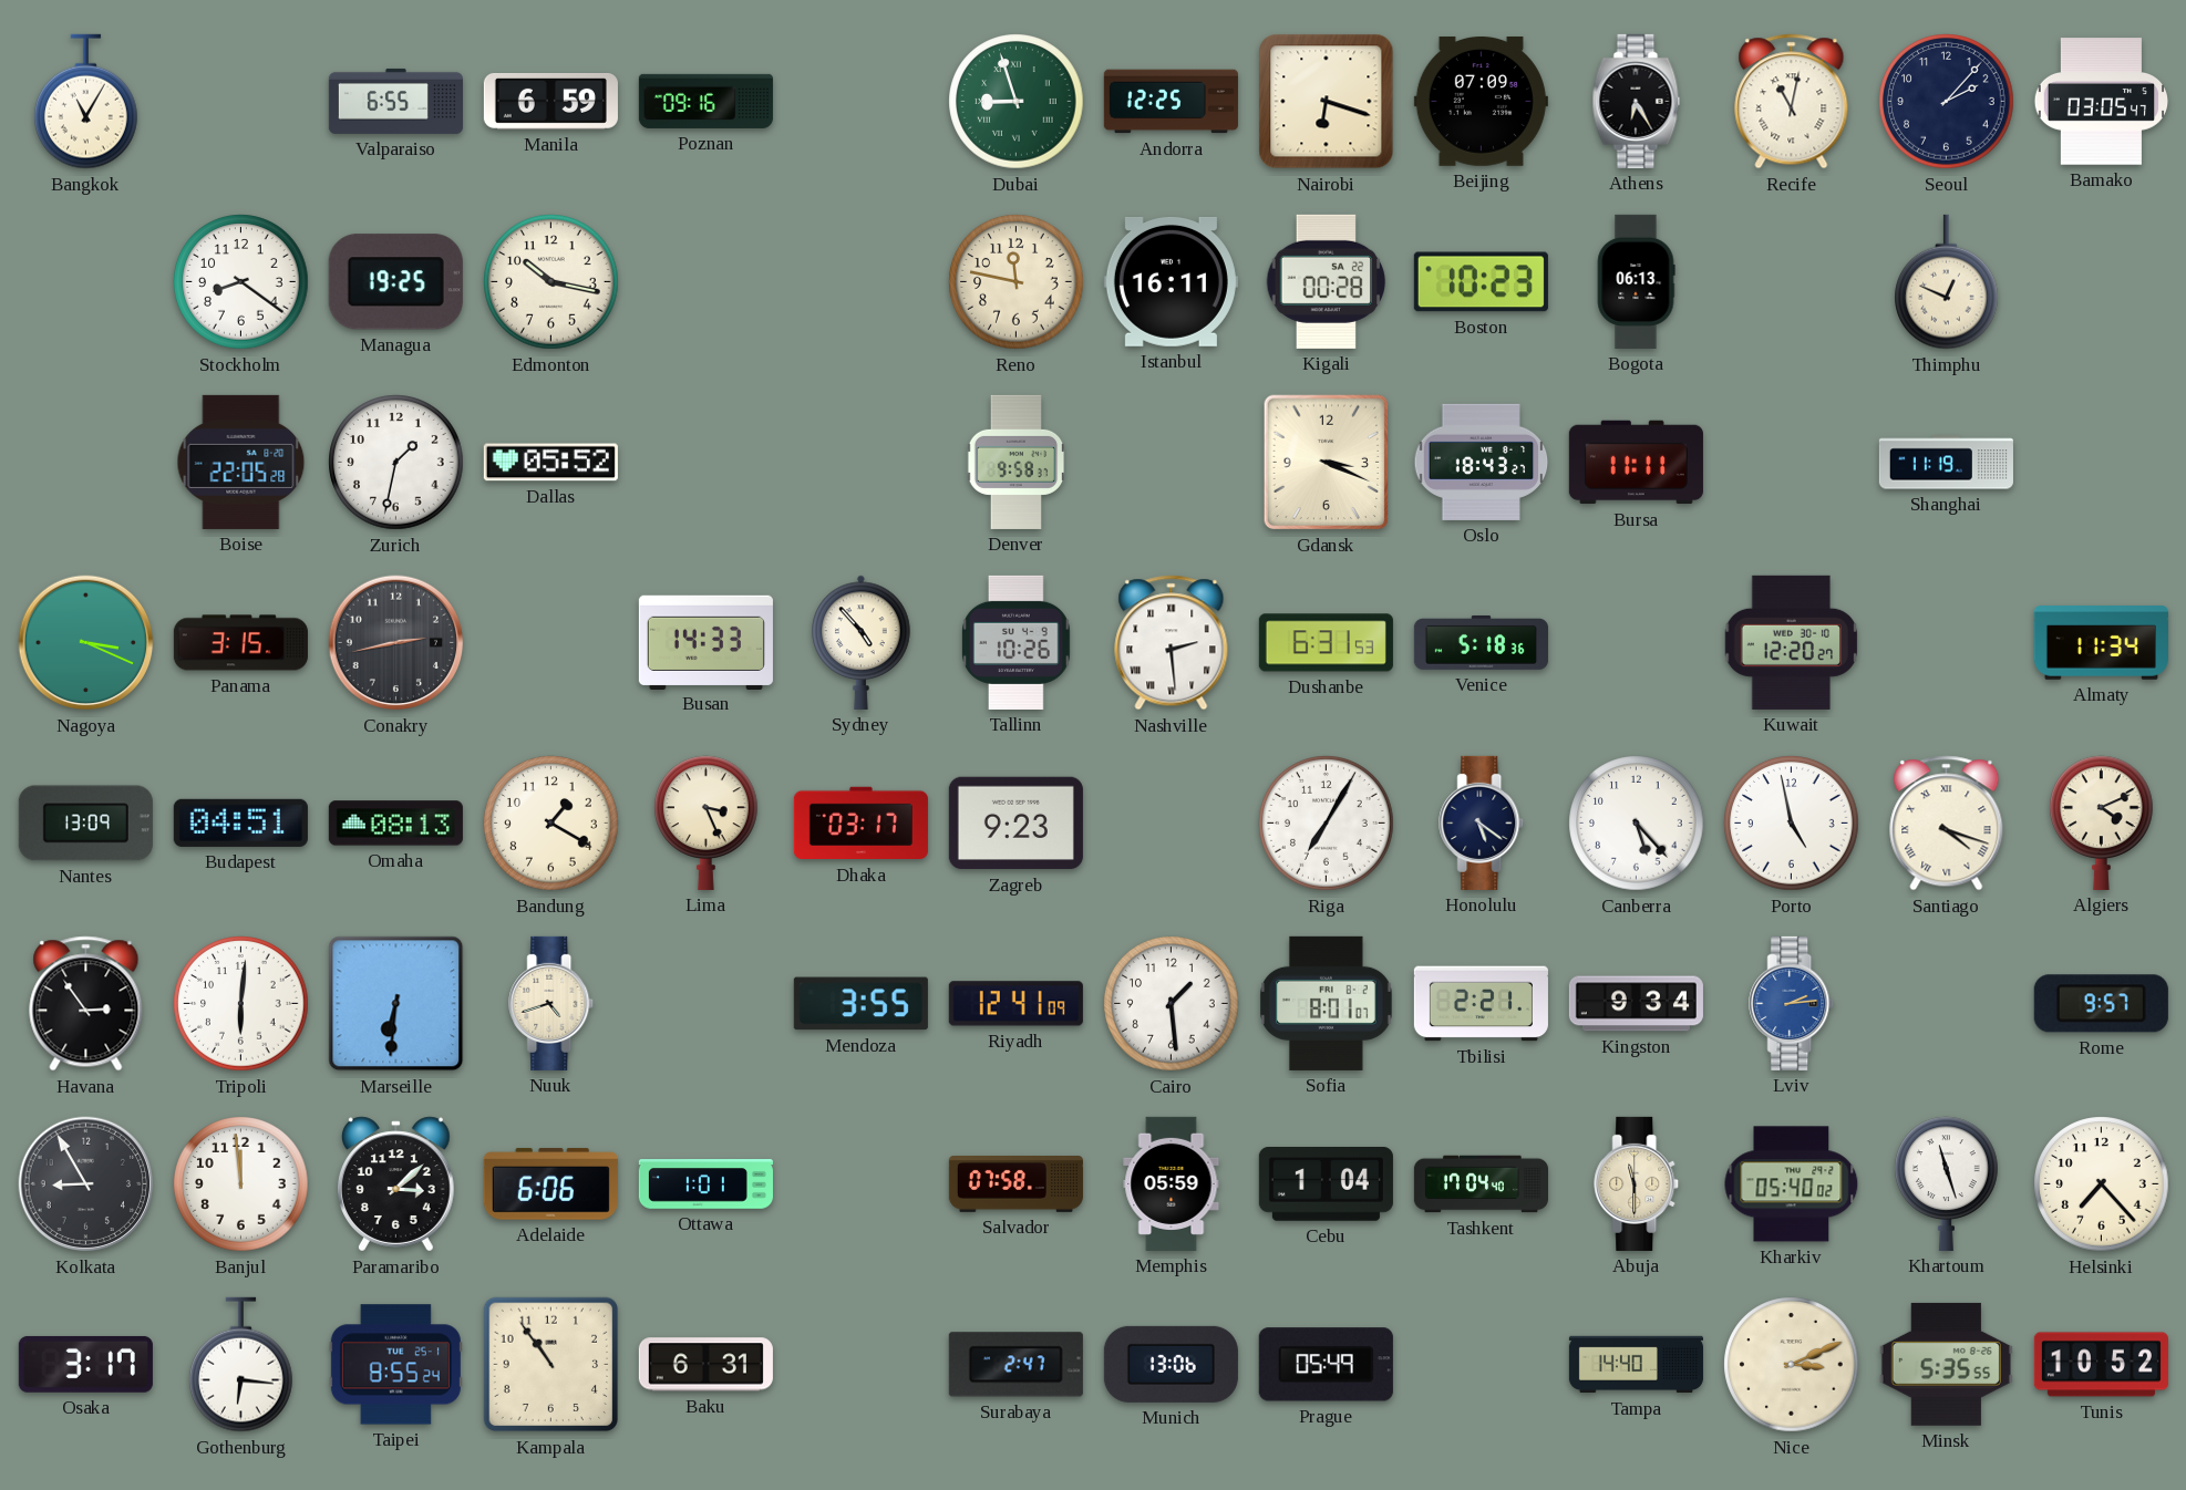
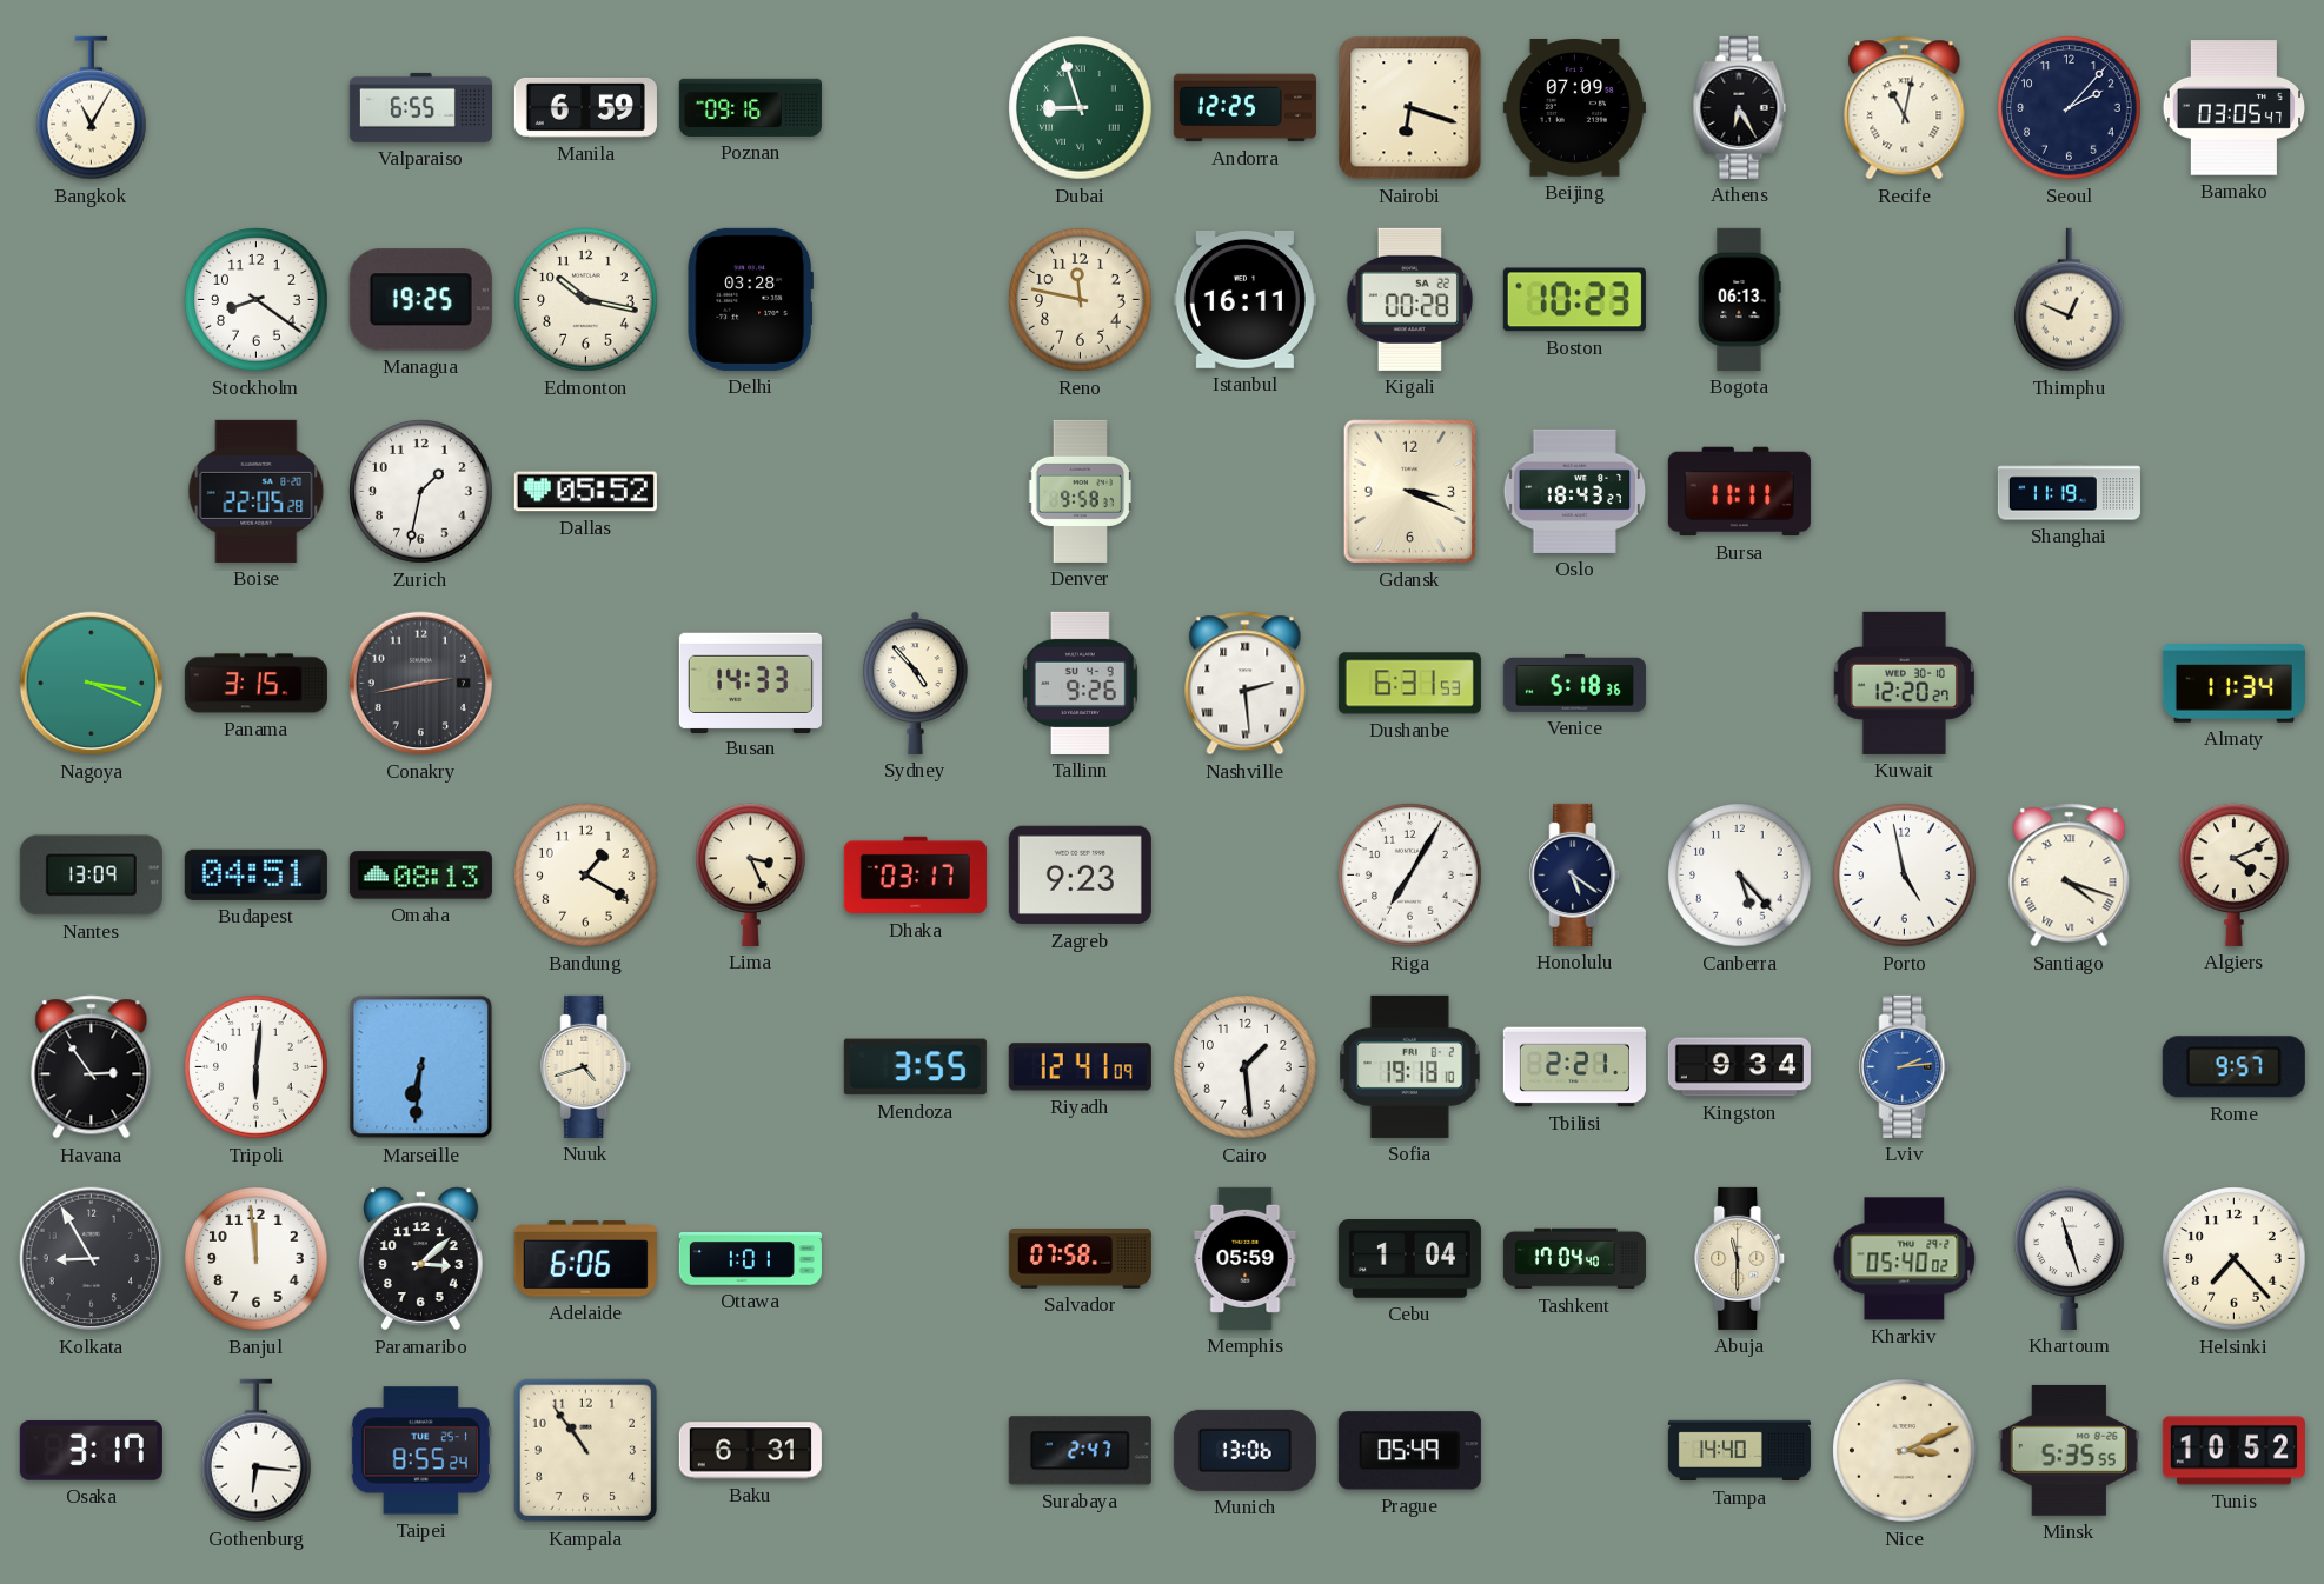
Delhi: none -> 03:28 (750, 299)
Tallinn: 10:26 -> 9:26 (1081, 683)
Sofia: 8:01 -> 19:18 (1410, 1066)
